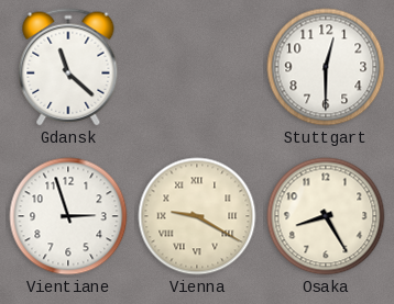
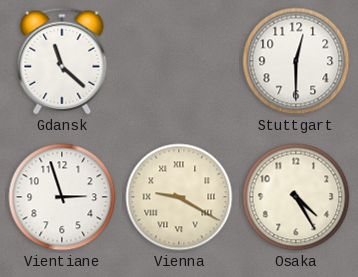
Osaka: 8:25 -> 4:25 (296, 197)
